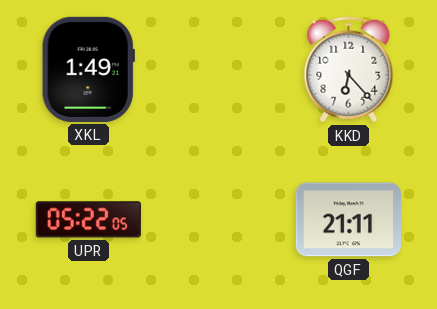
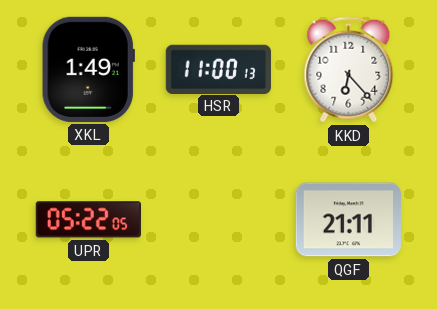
HSR: none -> 11:00 (218, 69)
